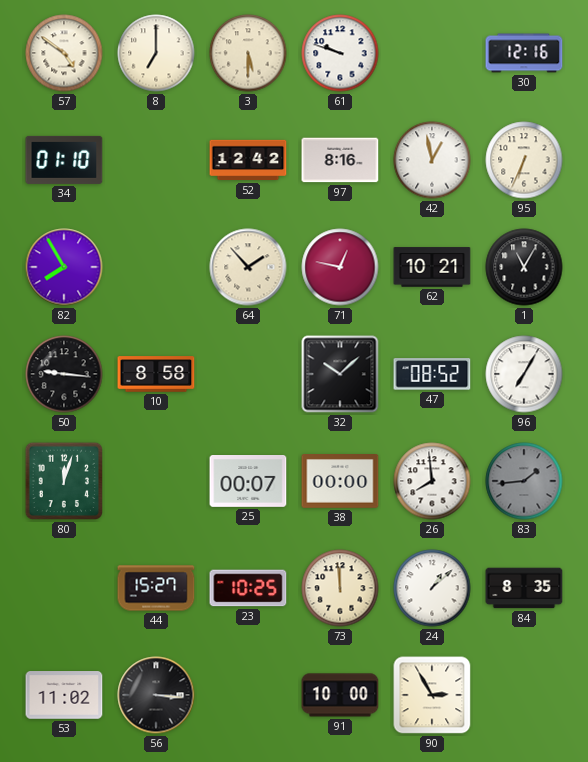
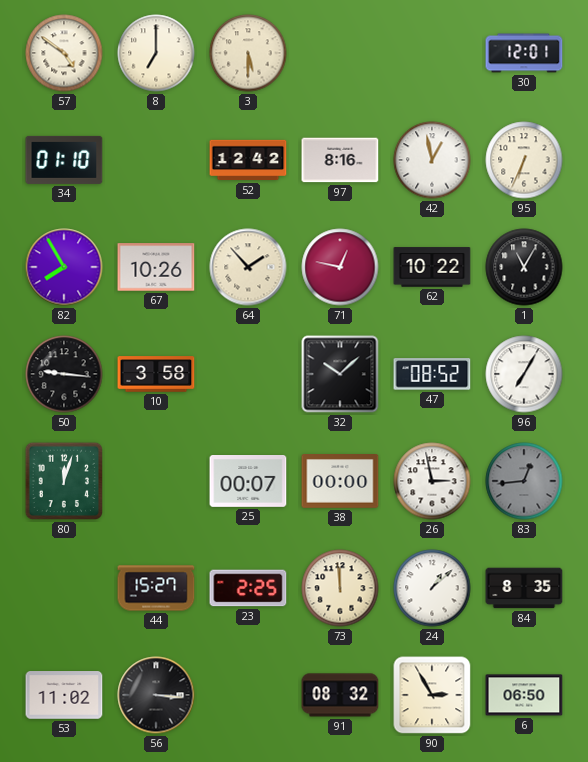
61: 9:48 -> none (340, 53)
30: 12:16 -> 12:01 (524, 53)
67: none -> 10:26 (156, 267)
62: 10:21 -> 10:22 (432, 267)
10: 8:58 -> 3:58 (156, 374)
26: 7:59 -> 2:58 (432, 481)
83: 1:44 -> 12:44 (524, 481)
23: 10:25 -> 2:25 (248, 588)
91: 10:00 -> 08:32 (340, 695)
6: none -> 06:50 (524, 695)
